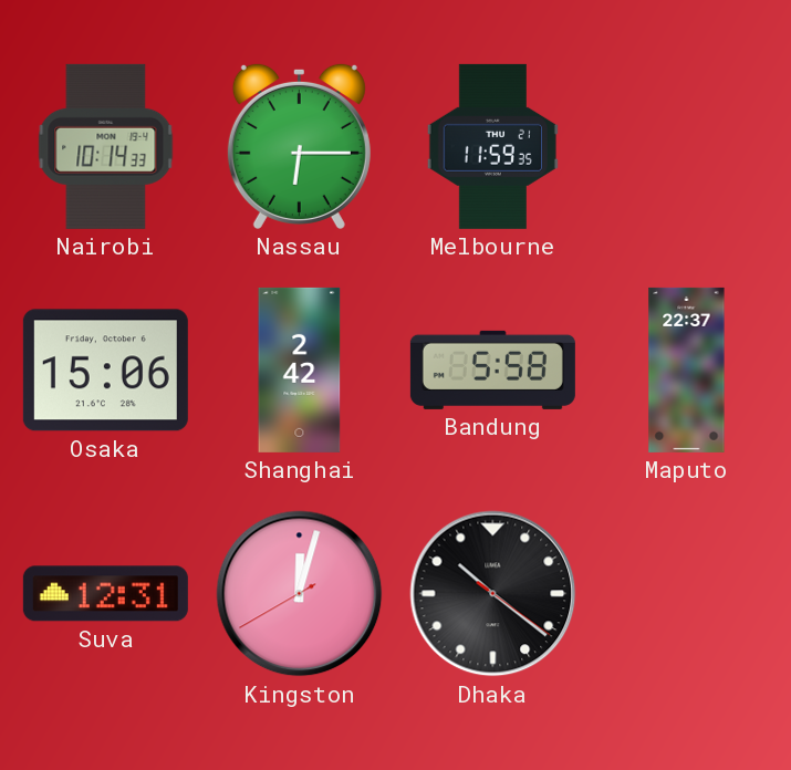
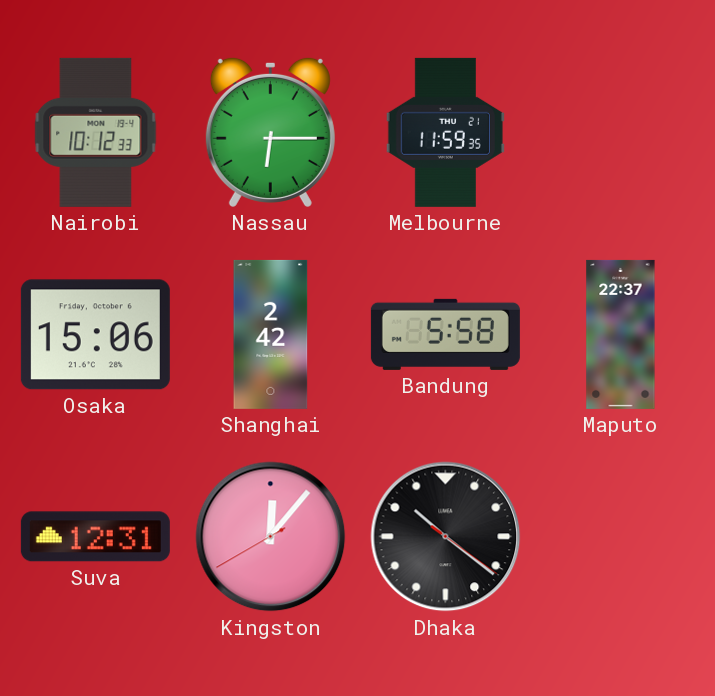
Nairobi: 10:14 -> 10:12 (96, 132)
Kingston: 12:02 -> 12:06 (271, 537)
